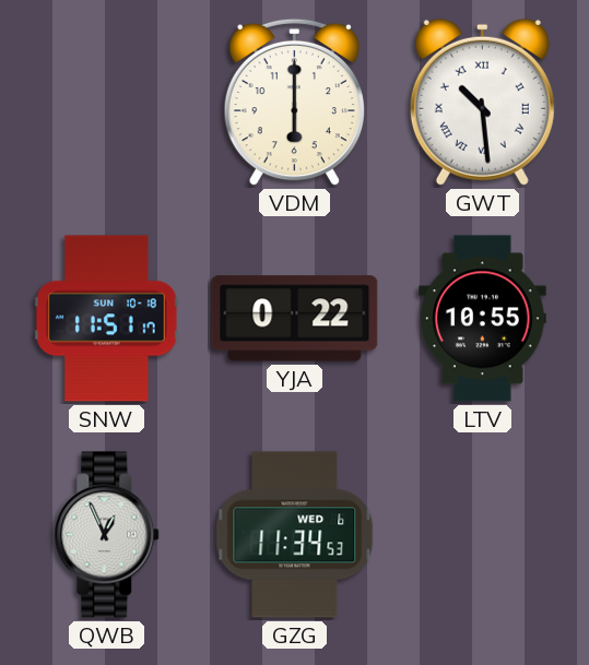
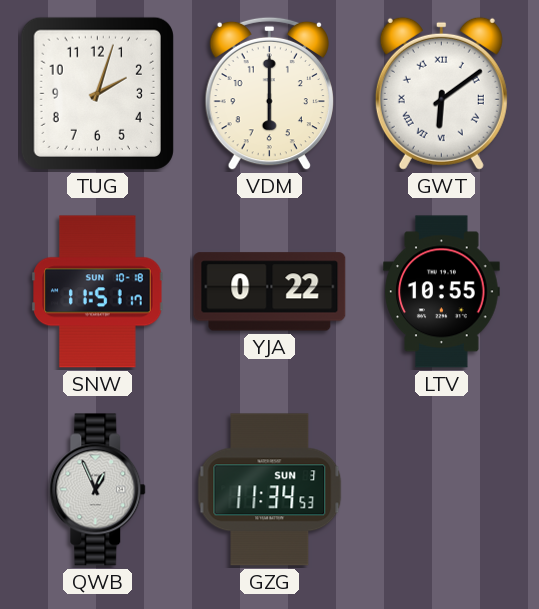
TUG: none -> 2:03 (97, 93)
GWT: 10:29 -> 6:09 (441, 93)
GZG date: WED 6 -> SUN 3 (270, 490)
